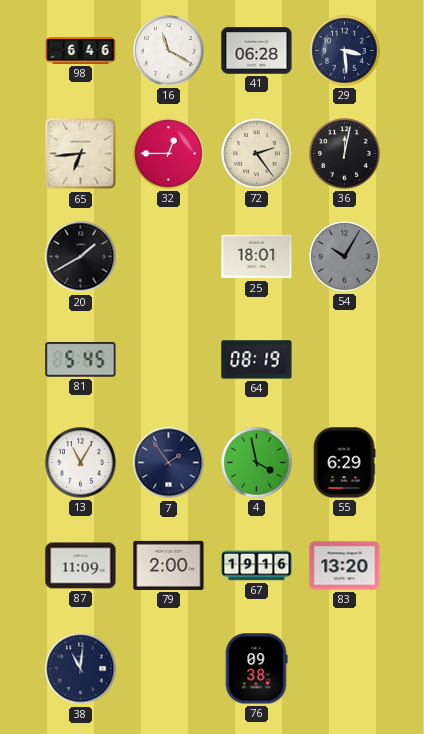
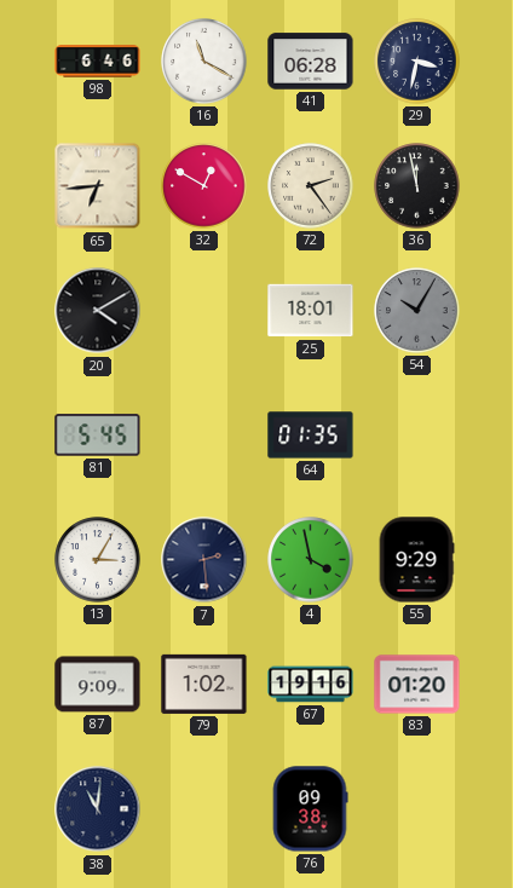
29: 3:29 -> 3:32 (417, 62)
32: 12:45 -> 12:50 (204, 186)
36: 12:02 -> 11:58 (417, 186)
20: 1:40 -> 4:10 (98, 311)
64: 08:19 -> 01:35 (311, 436)
13: 11:05 -> 3:05 (98, 560)
7: 1:54 -> 2:29 (204, 560)
55: 6:29 -> 9:29 (416, 560)
87: 11:09 -> 9:09 (98, 685)
79: 2:00 -> 1:02 (204, 684)
83: 13:20 -> 01:20 (417, 685)
